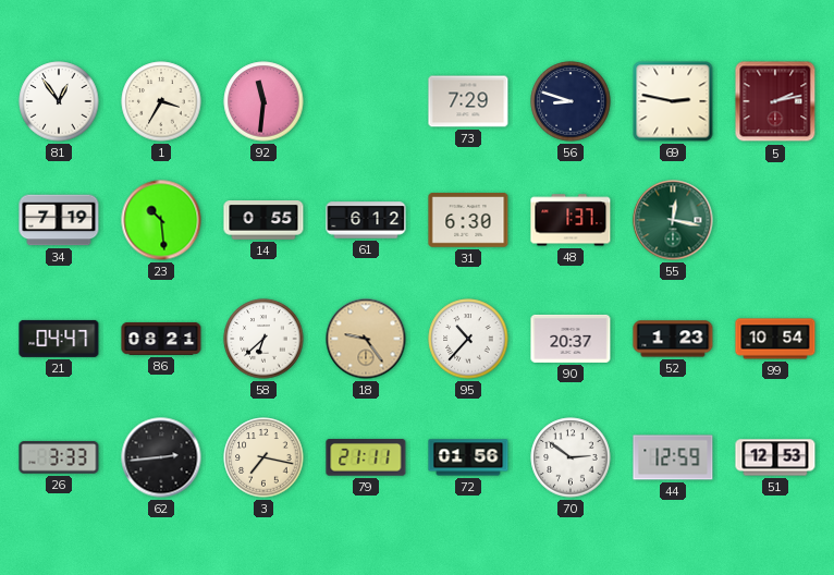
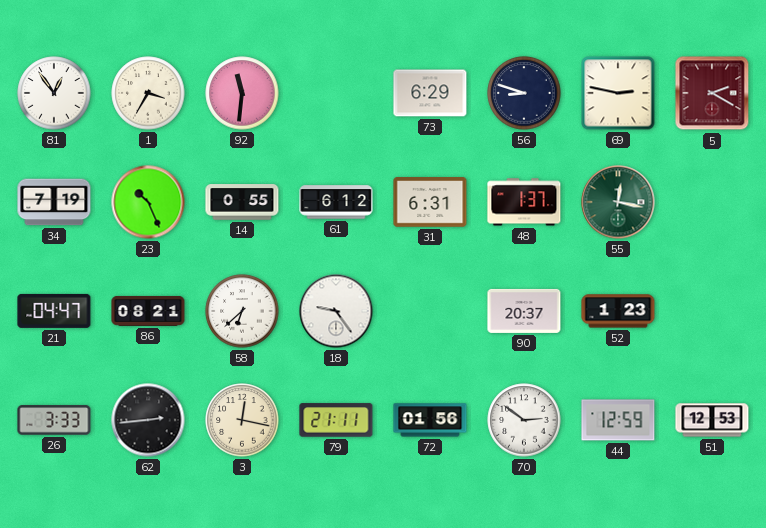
73: 7:29 -> 6:29 (430, 93)
5: 2:13 -> 2:20 (712, 93)
23: 10:29 -> 10:26 (148, 202)
31: 6:30 -> 6:31 (430, 202)
18 dial: champagne -> white (336, 311)
95: 10:37 -> none (468, 339)
99: 10:54 -> none (775, 339)
3: 7:17 -> 12:17 (242, 420)
